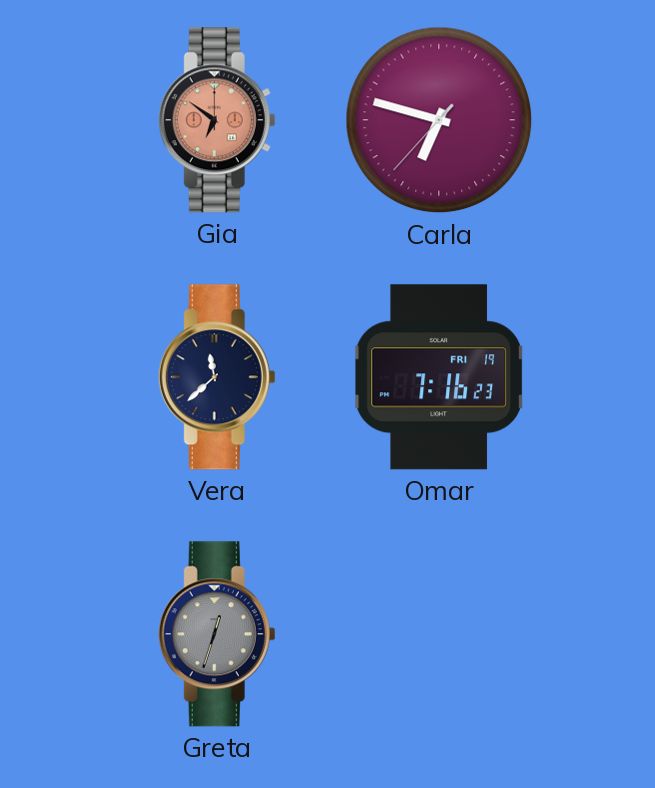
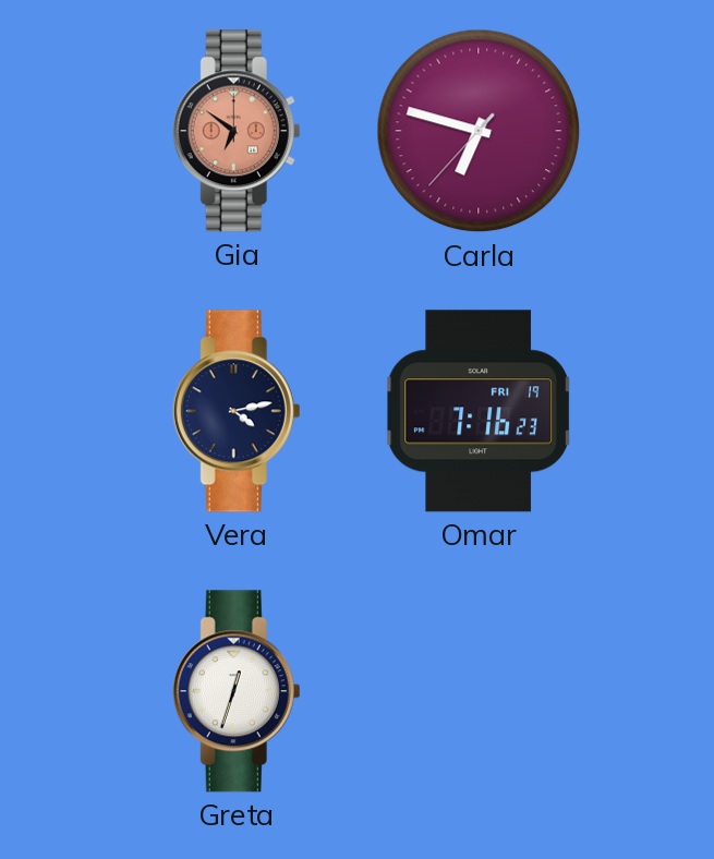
Vera: 11:38 -> 4:13 (237, 411)
Greta dial: grey -> white (237, 691)
